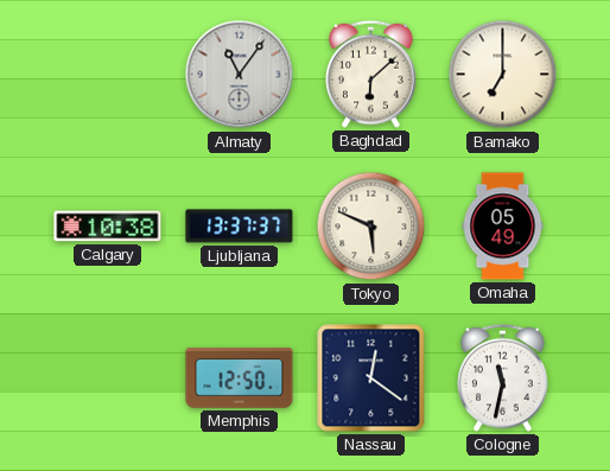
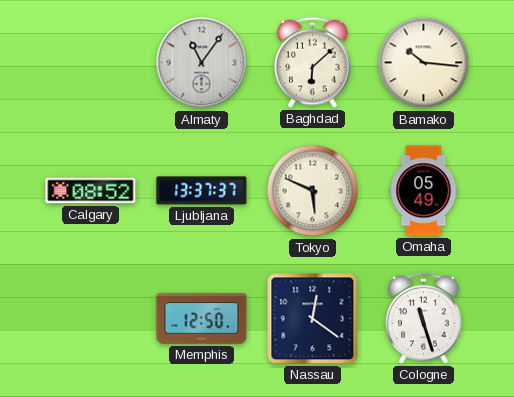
Bamako: 7:00 -> 10:16 (424, 63)
Calgary: 10:38 -> 08:52 (91, 191)
Cologne: 11:32 -> 11:27 (424, 318)
